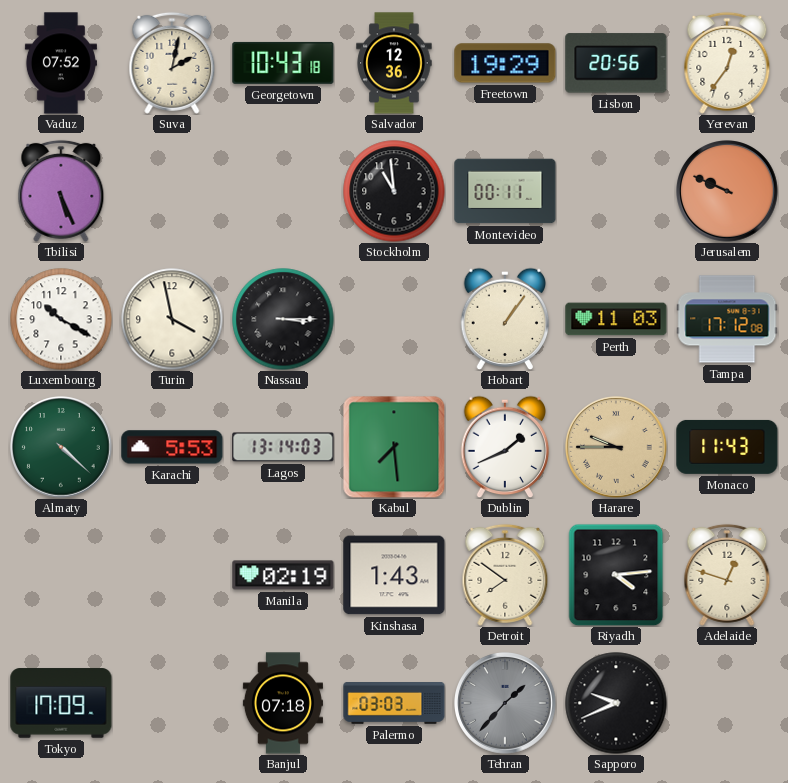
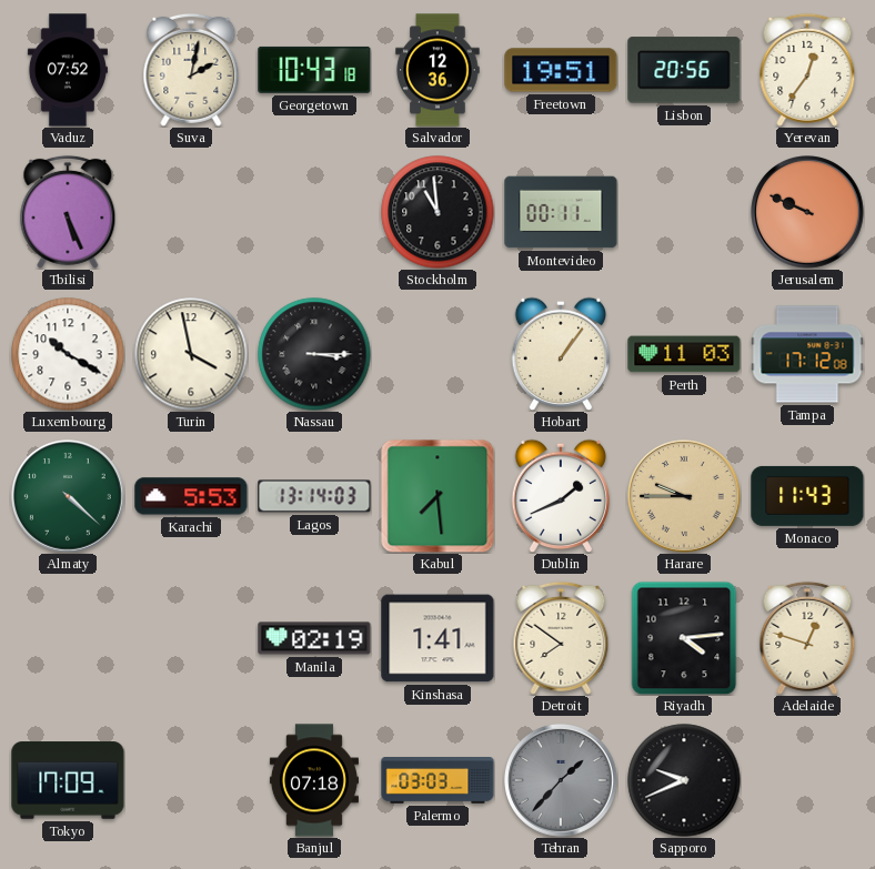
Freetown: 19:29 -> 19:51 (561, 70)
Kinshasa: 1:43 -> 1:41 (438, 638)
